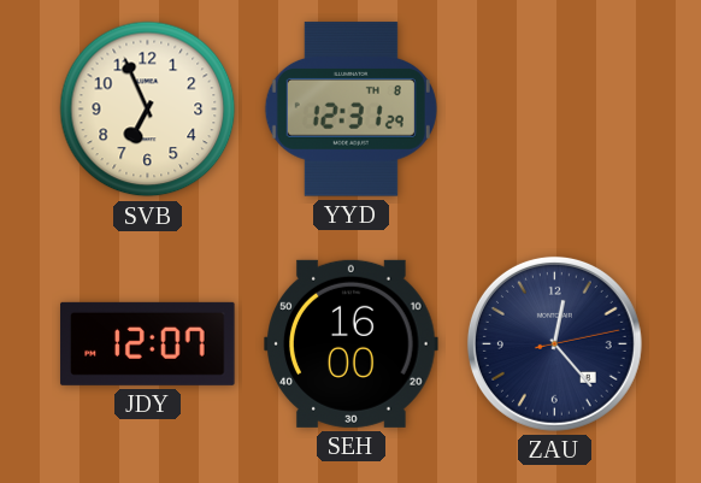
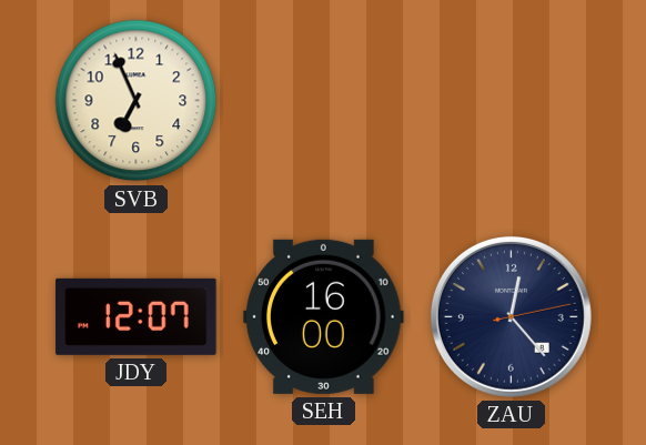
YYD: 12:31 -> none (350, 110)
